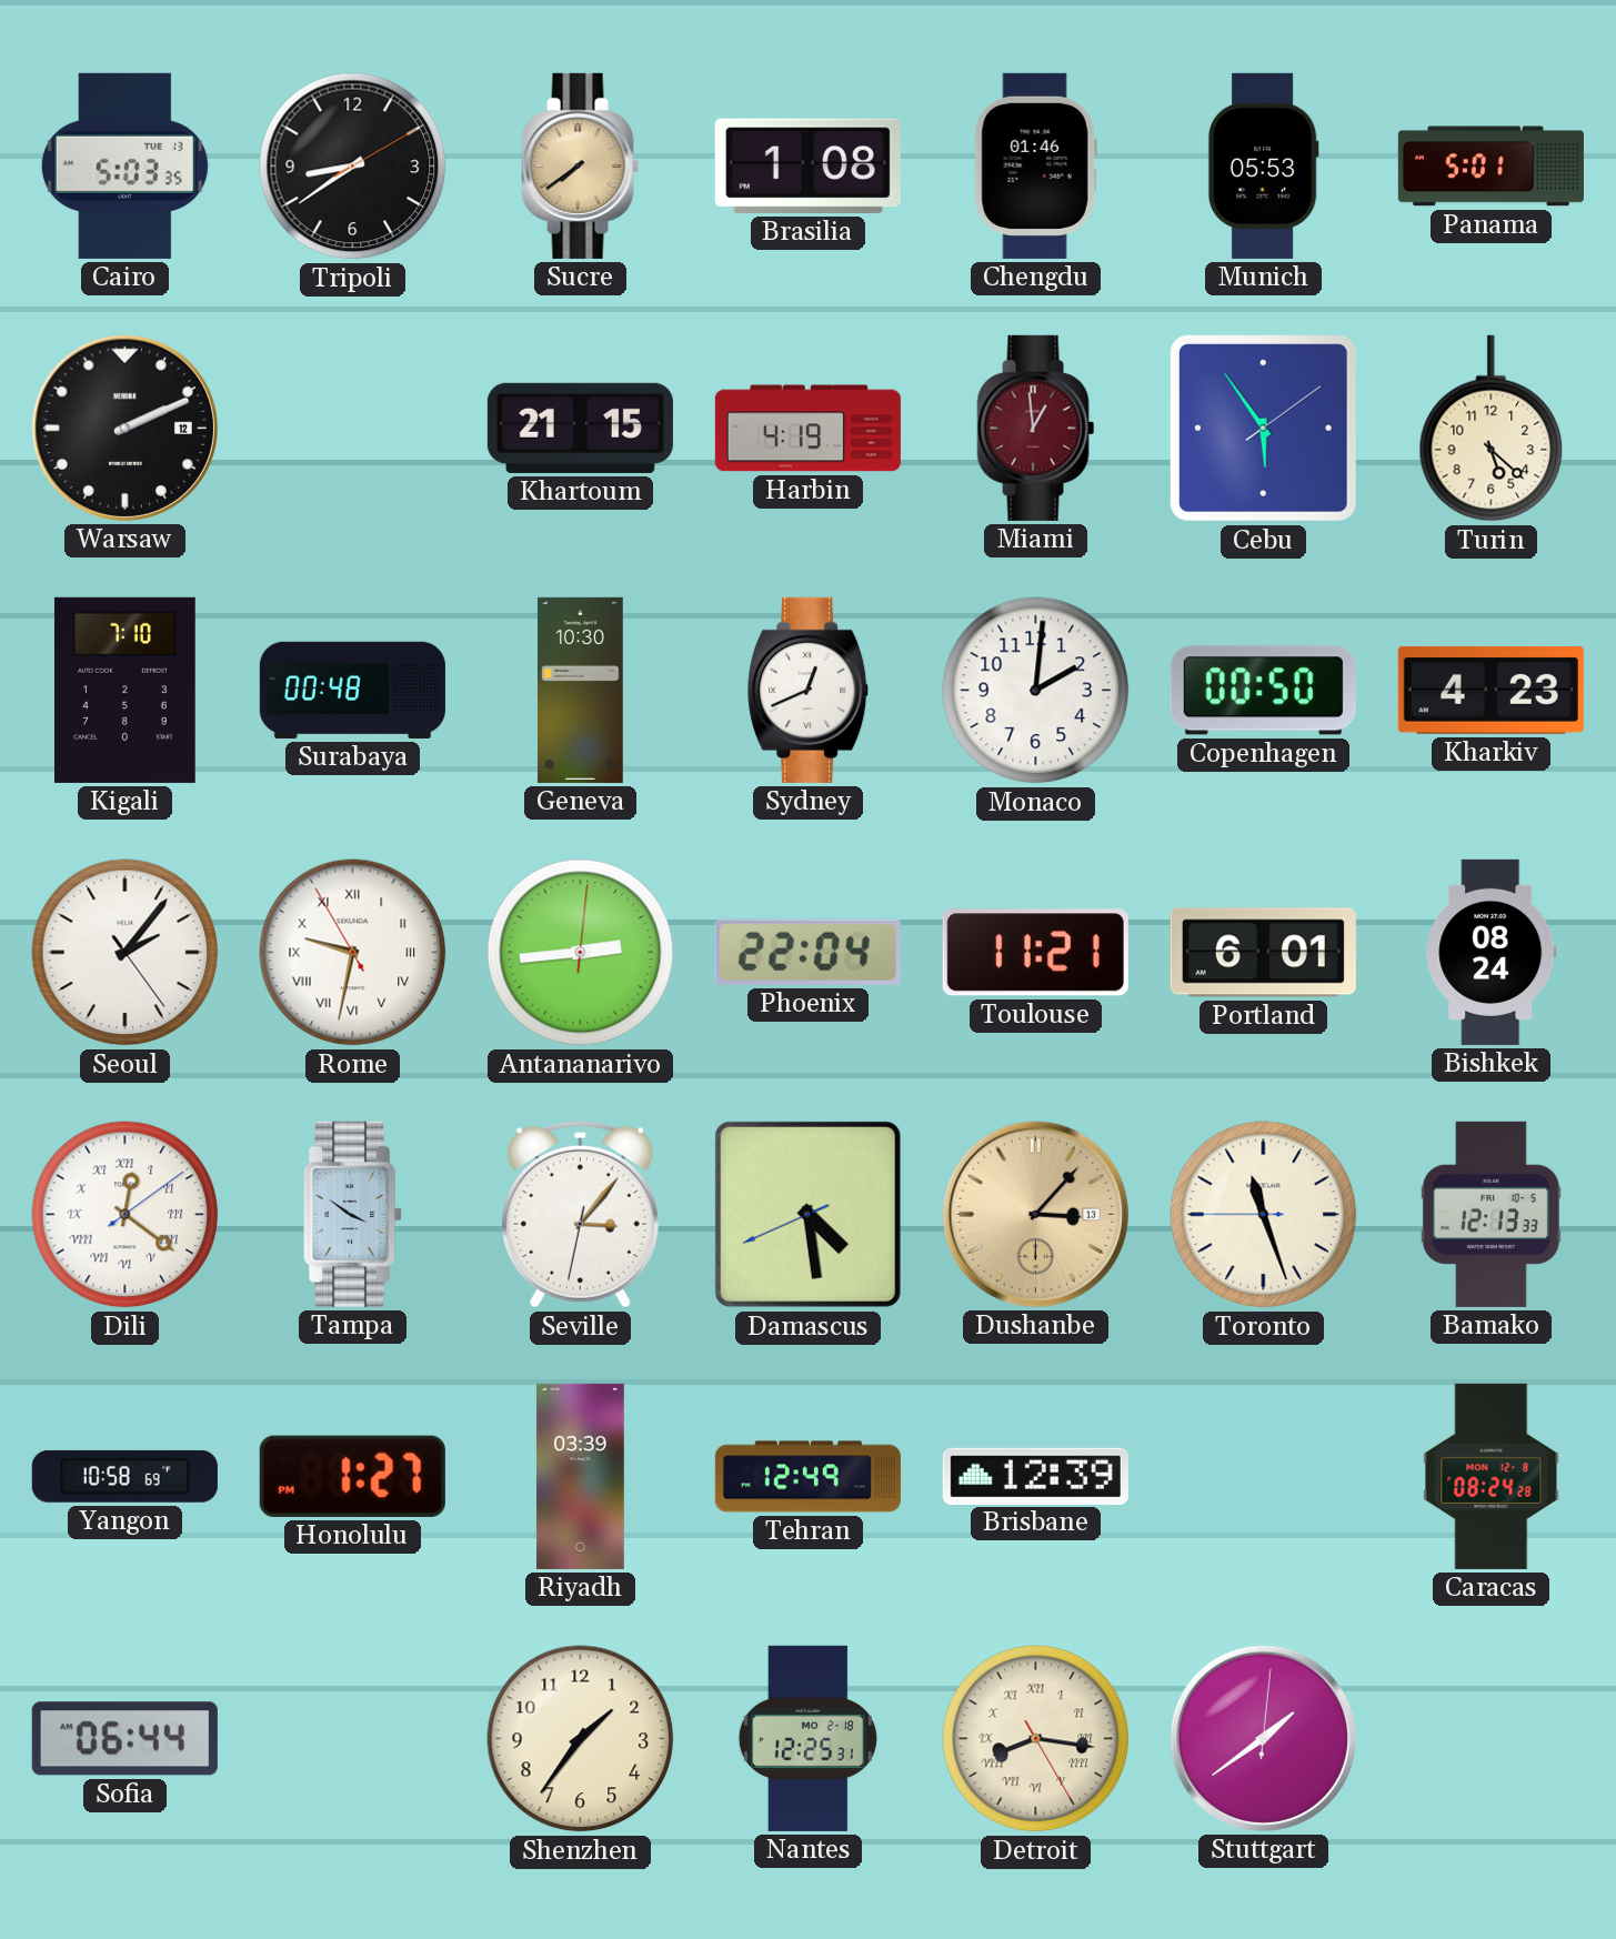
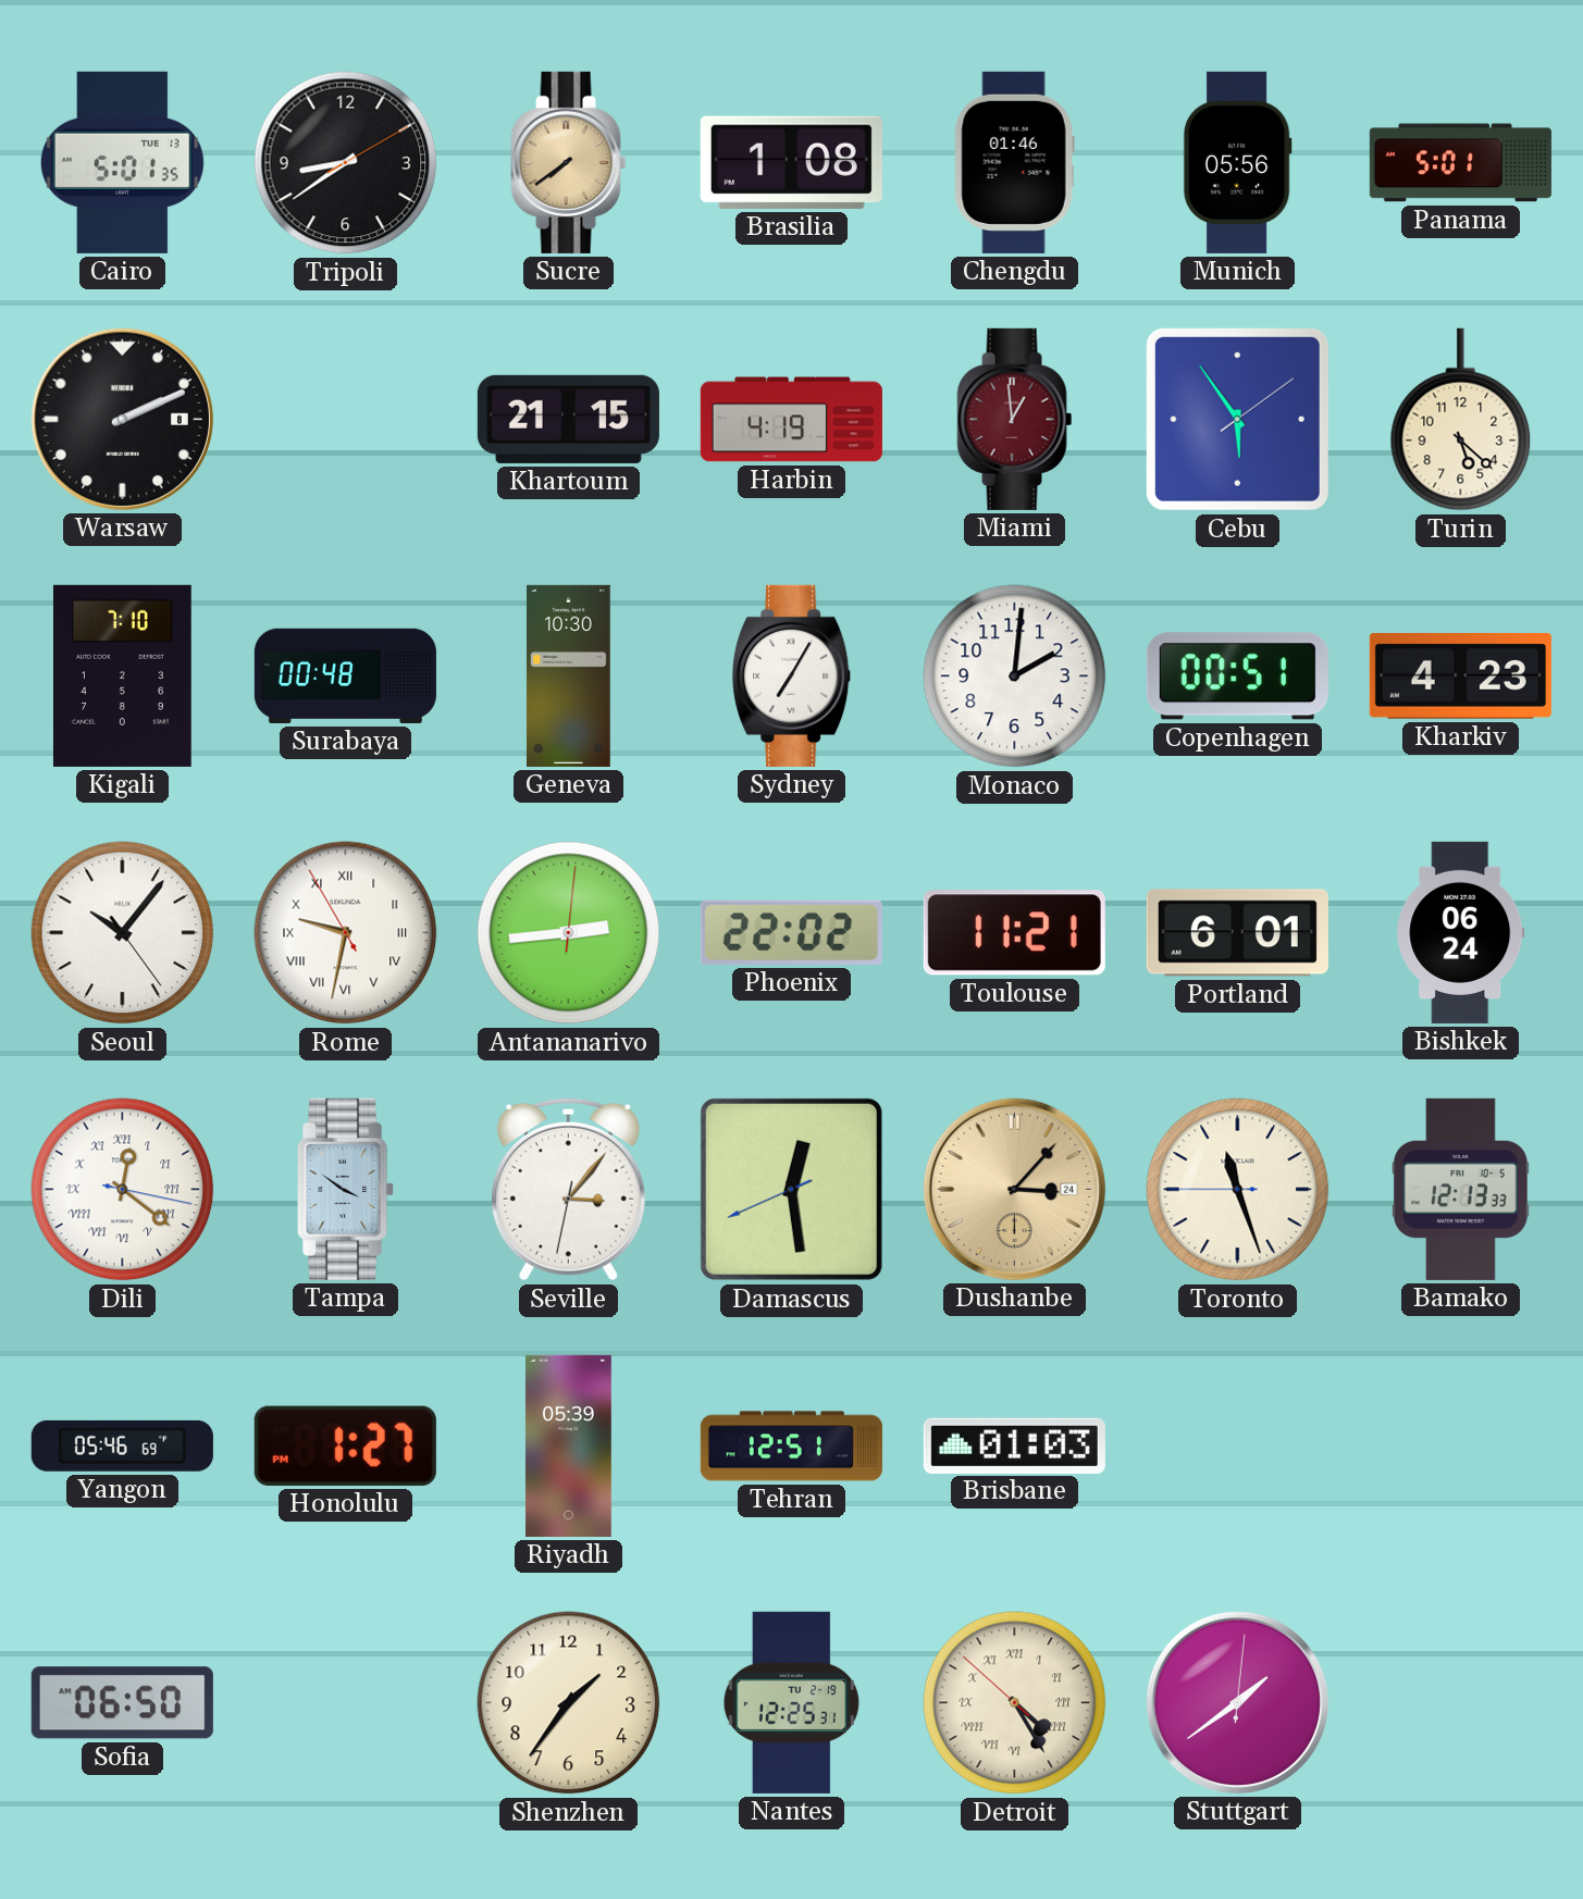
Cairo: 5:03 -> 5:01 (122, 162)
Munich: 05:53 -> 05:56 (1237, 162)
Warsaw date: 12 -> 8 (122, 419)
Sydney: 12:41 -> 7:05 (792, 675)
Copenhagen: 00:50 -> 00:51 (1237, 677)
Seoul: 2:06 -> 10:06 (123, 933)
Phoenix: 22:04 -> 22:02 (791, 932)
Bishkek: 08:24 -> 06:24 (1461, 932)
Dili: 12:21:09 -> 12:21:17 (123, 1190)
Damascus: 4:28 -> 12:28 (791, 1189)
Dushanbe date: 13 -> 24 (1014, 1189)
Yangon: 10:58 -> 05:46 (122, 1445)
Riyadh: 03:39 -> 05:39 (568, 1445)
Tehran: 12:49 -> 12:51 (791, 1447)
Brisbane: 12:39 -> 01:03 (1014, 1445)
Caracas: 08:24 -> none (1492, 1476)
Sofia: 06:44 -> 06:50 (122, 1703)
Nantes date: MO 2-18 -> TU 2-19 (791, 1702)
Detroit: 8:16 -> 4:24 (1015, 1703)
